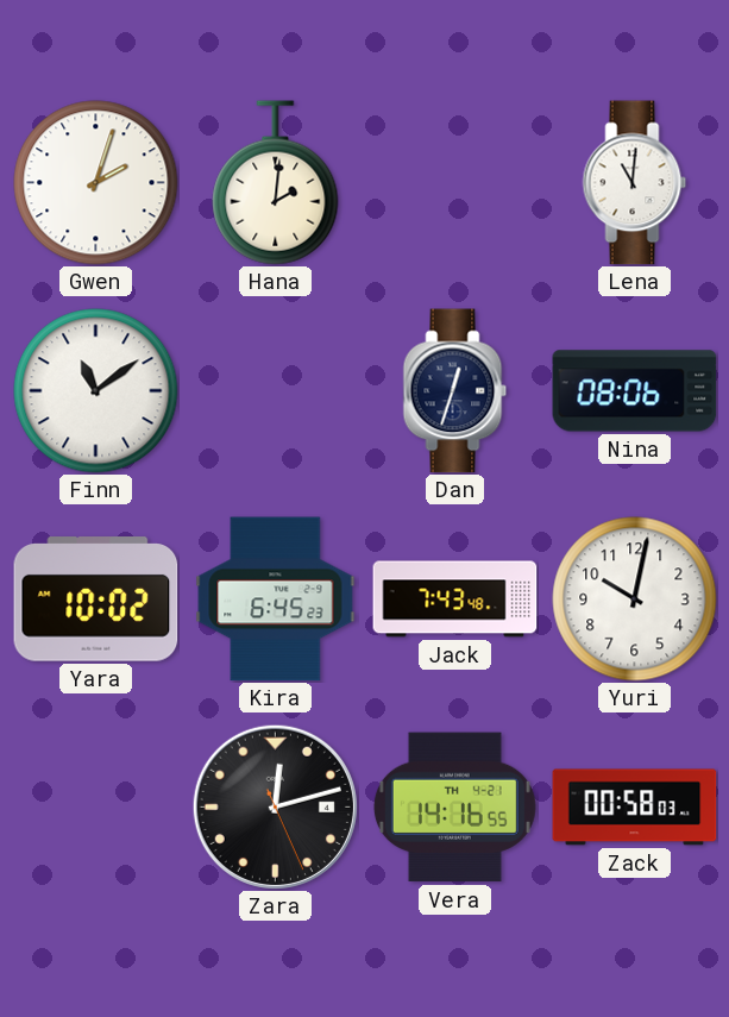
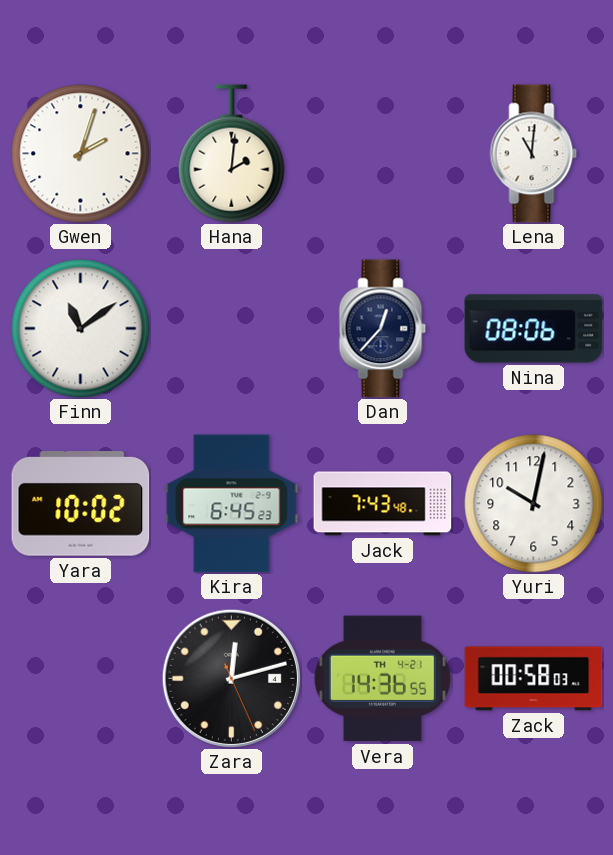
Dan: 12:33 -> 12:37 (383, 329)
Vera: 14:16 -> 14:36 (382, 679)
